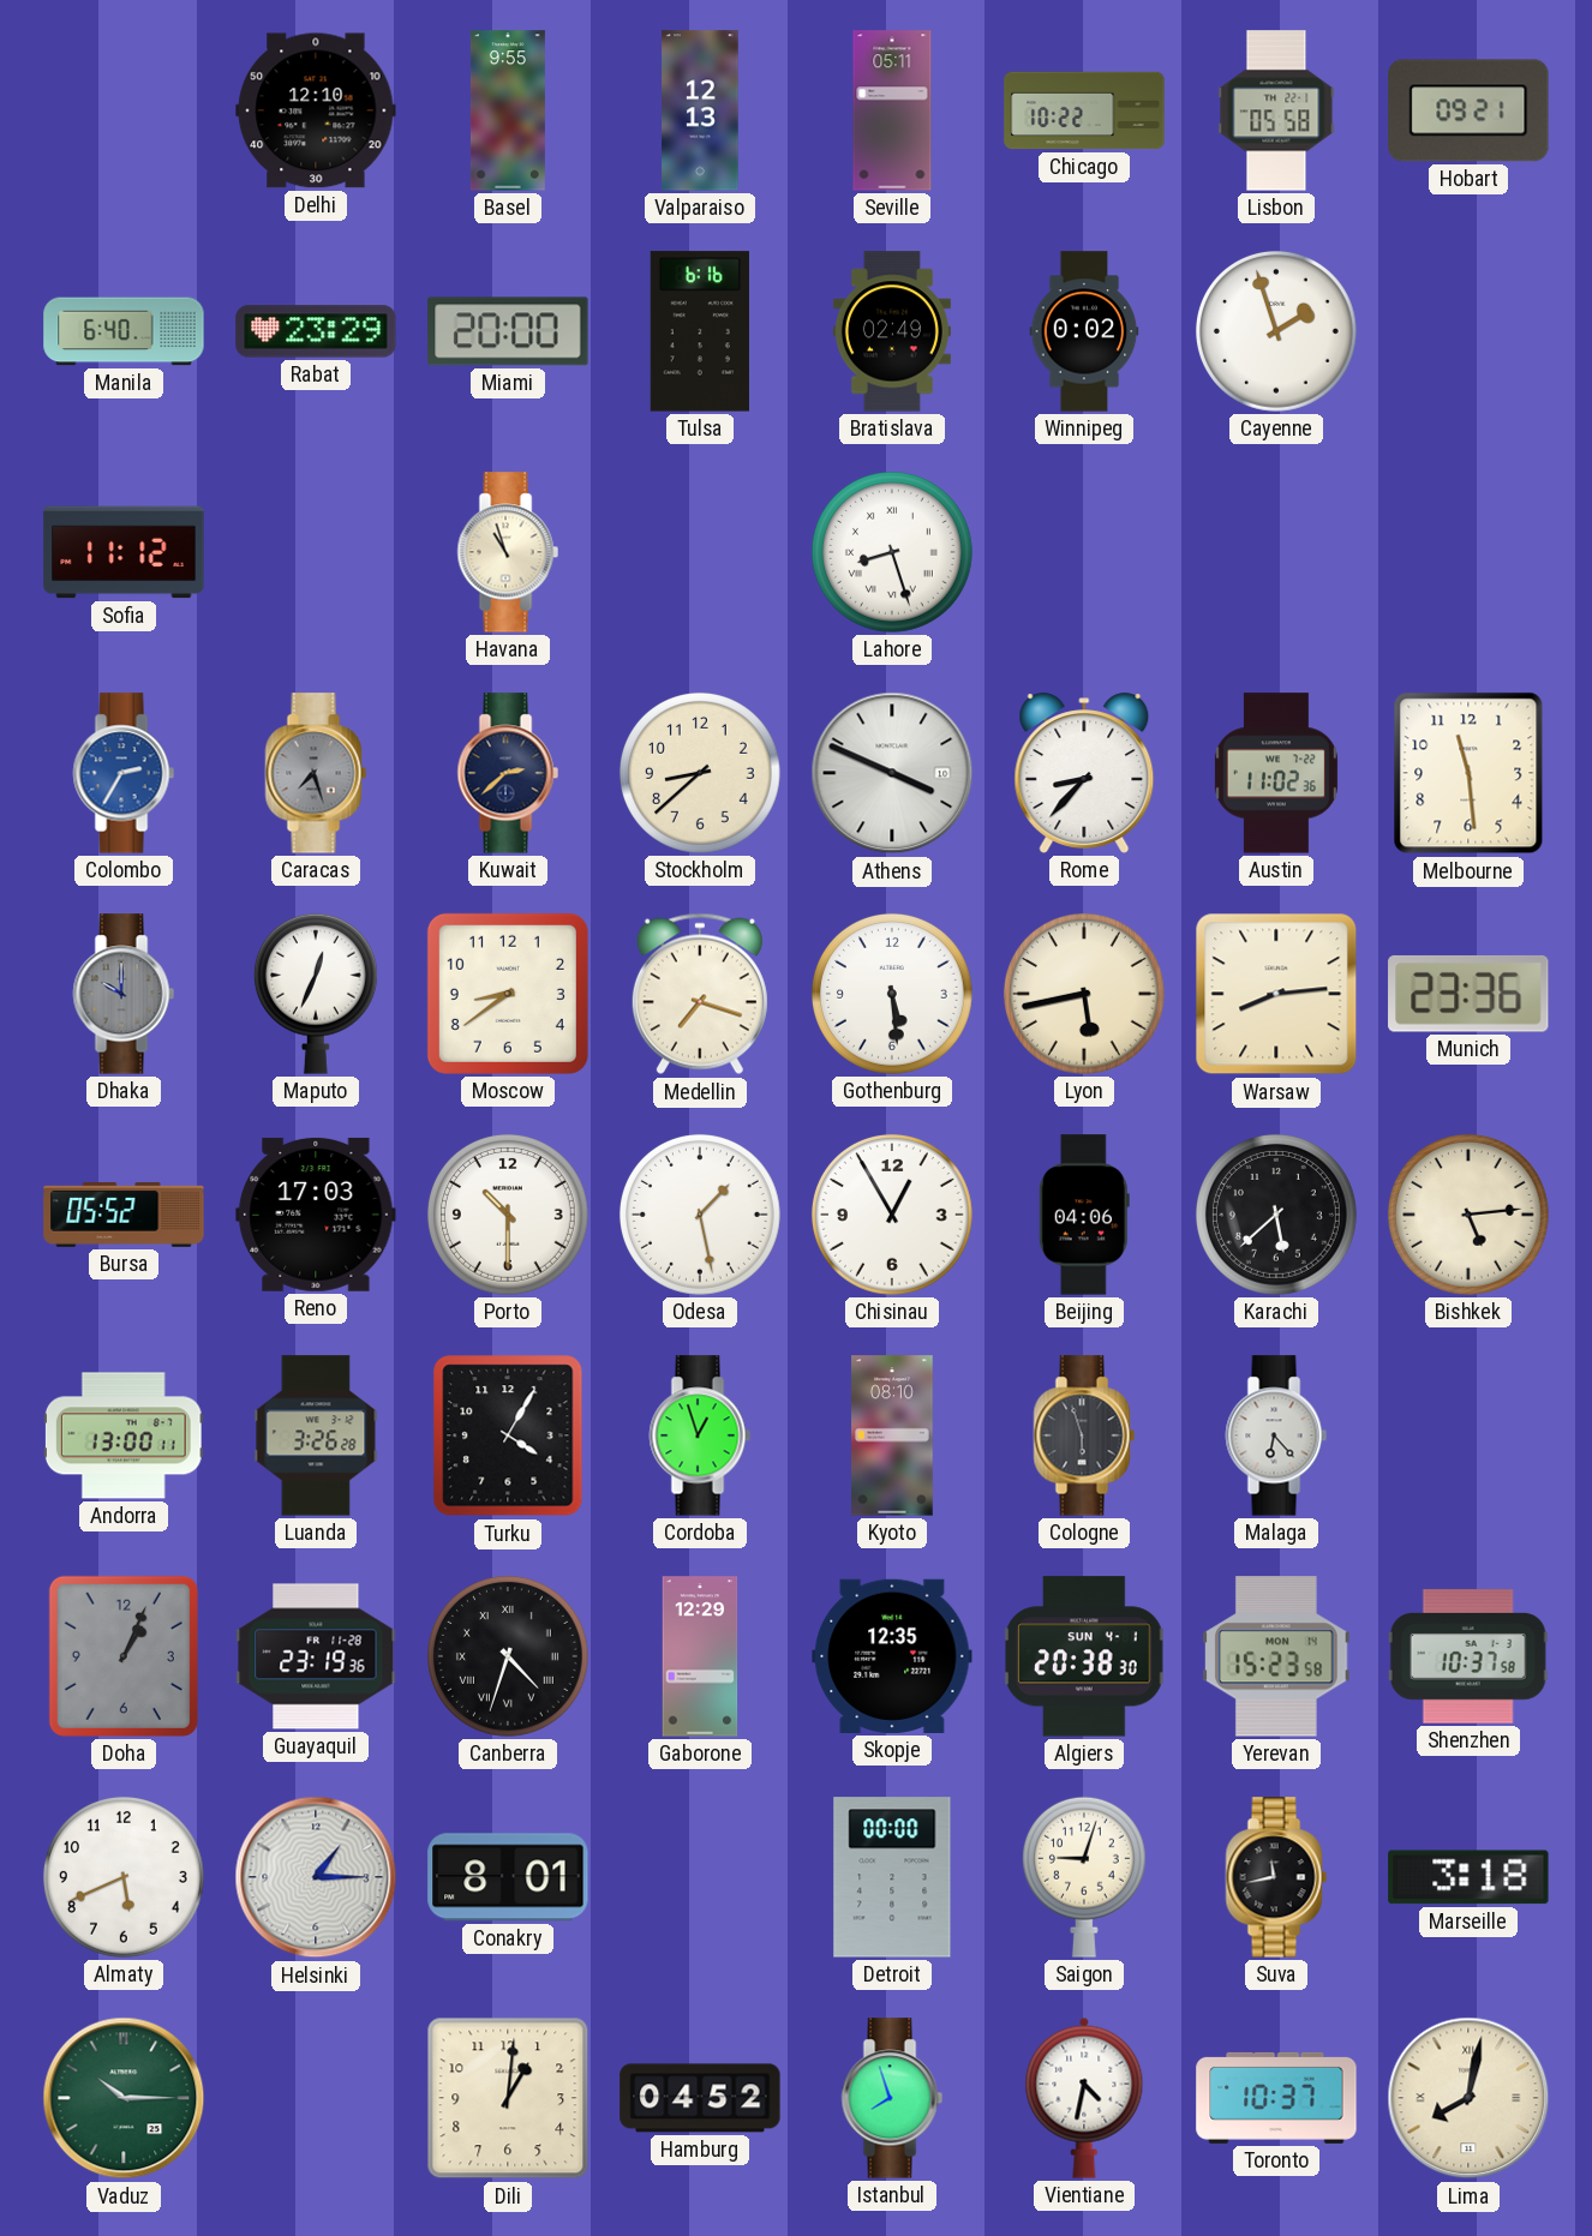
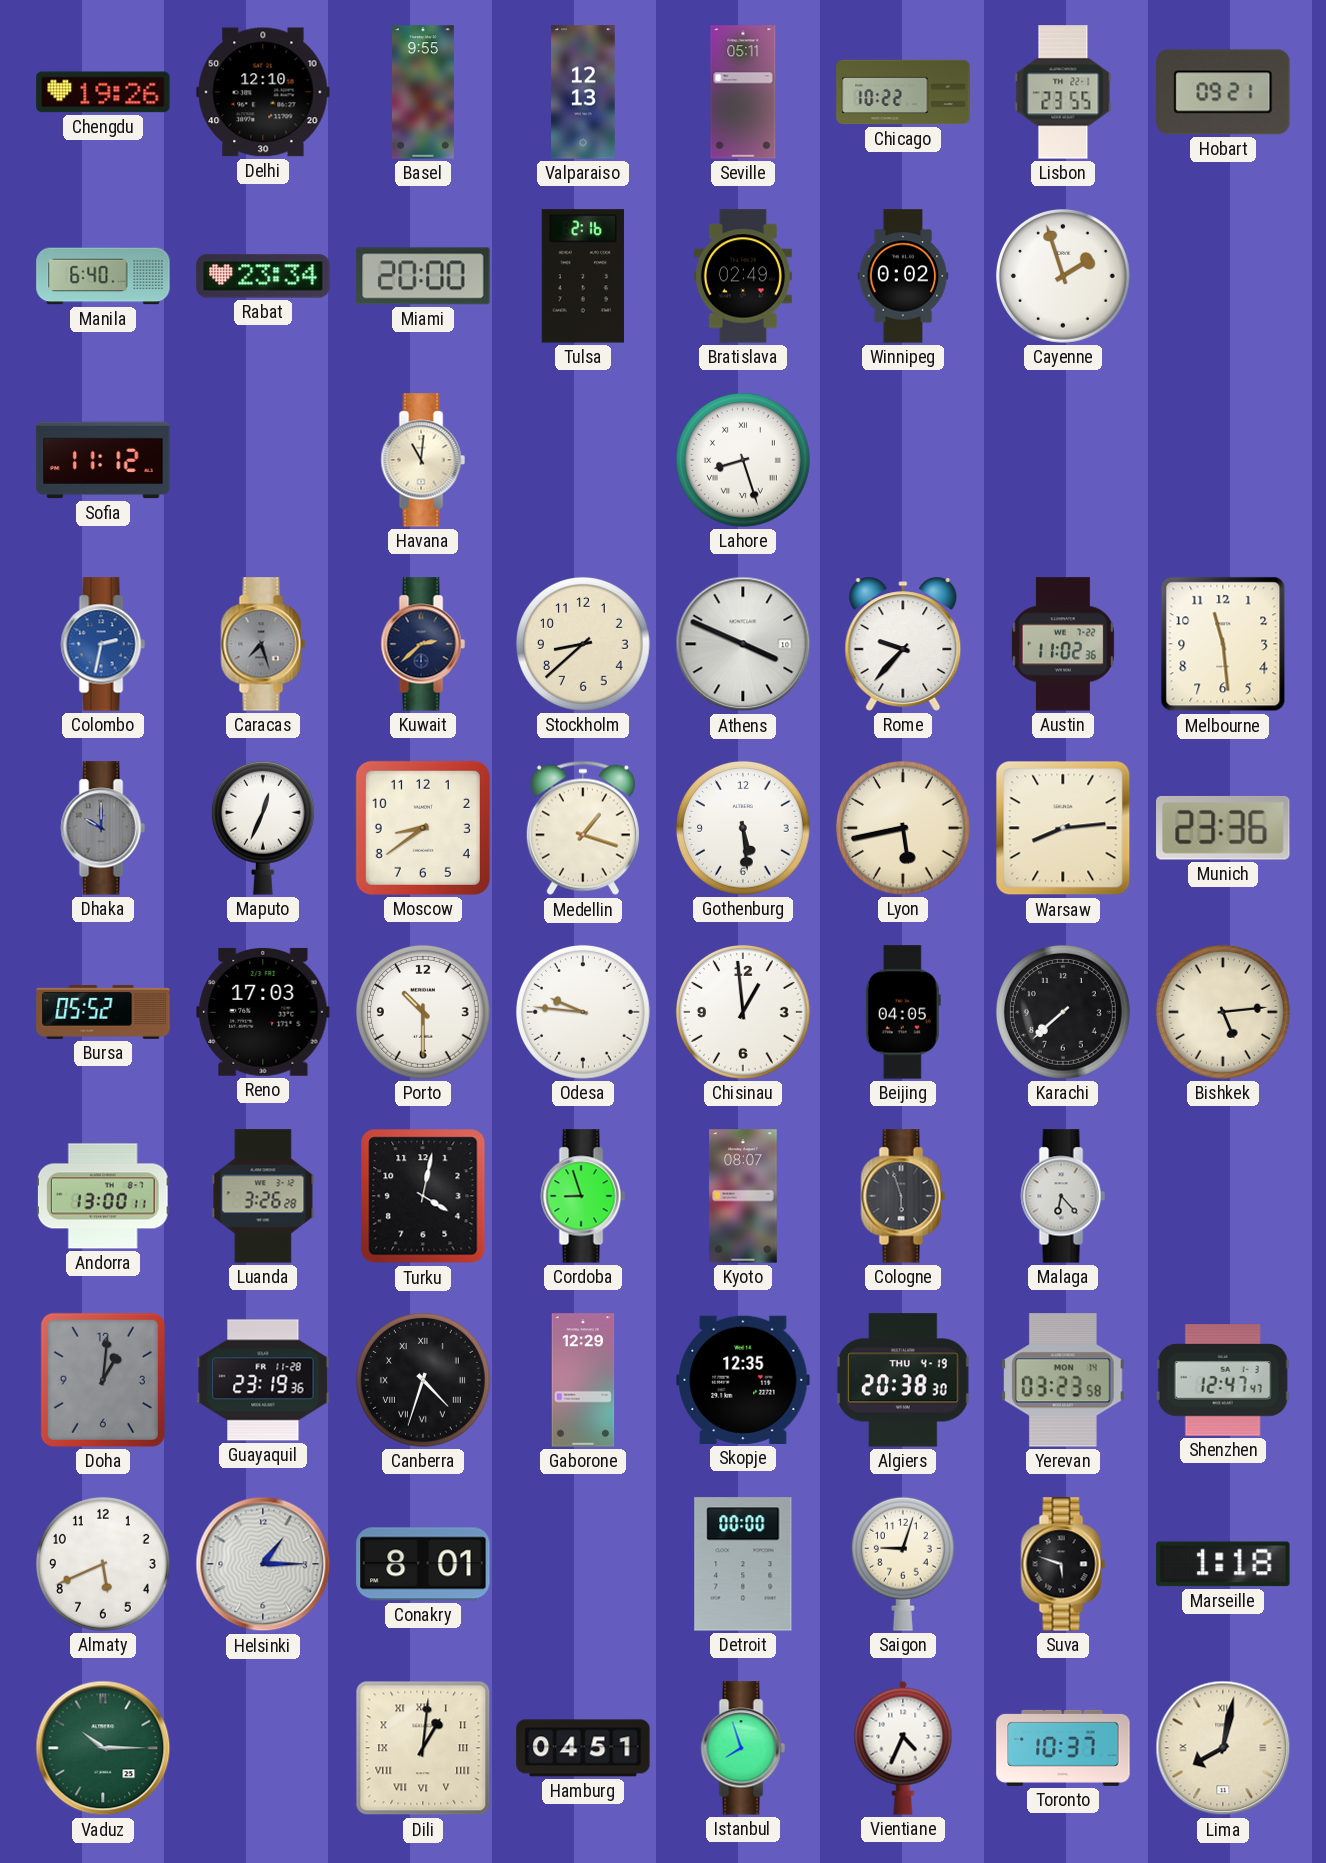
Chengdu: none -> 19:26 (103, 92)
Lisbon: 05:58 -> 23:55 (1063, 92)
Rabat: 23:29 -> 23:34 (263, 276)
Tulsa: 6:16 -> 2:16 (583, 276)
Havana: 10:57 -> 11:01 (423, 460)
Colombo: 2:35 -> 2:32 (103, 644)
Rome: 8:37 -> 9:37 (903, 644)
Medellin: 7:18 -> 1:18 (583, 828)
Odesa: 1:28 -> 9:46 (583, 1012)
Chisinau: 12:55 -> 12:59 (743, 1012)
Beijing: 04:06 -> 04:05 (903, 1012)
Karachi: 5:38 -> 7:38 (1063, 1012)
Turku: 4:05 -> 4:02 (423, 1196)
Cordoba: 12:57 -> 8:57 (583, 1196)
Kyoto: 08:10 -> 08:07 (743, 1196)
Doha: 1:04 -> 1:01 (103, 1380)
Algiers date: SUN 4-1 -> THU 4-19 (903, 1380)
Yerevan: 15:23 -> 03:23 (1064, 1380)
Shenzhen: 10:37 -> 12:47 (1223, 1380)
Suva: 11:43 -> 5:48 (1063, 1564)
Marseille: 3:18 -> 1:18 (1223, 1564)
Dili numerals: Arabic -> Roman (423, 1748)
Hamburg: 04:52 -> 04:51 (583, 1748)
Vientiane: 4:32 -> 4:34 (903, 1748)
